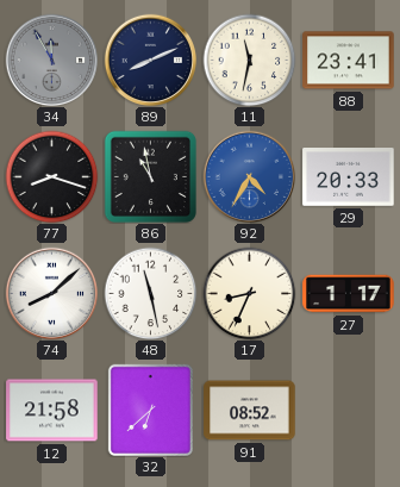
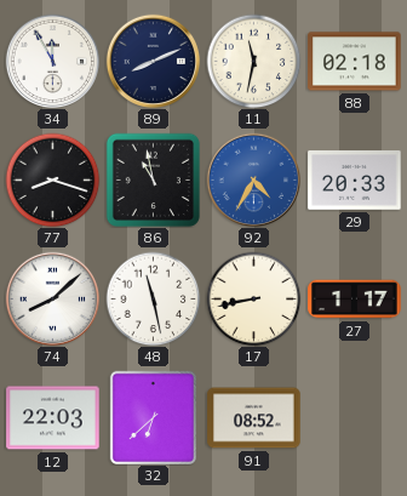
34 dial: grey -> white (52, 61)
88: 23:41 -> 02:18 (355, 62)
17: 8:34 -> 8:43 (253, 298)
12: 21:58 -> 22:03 (53, 418)
